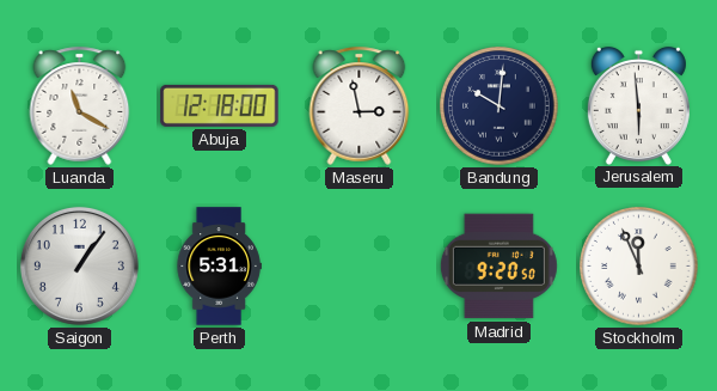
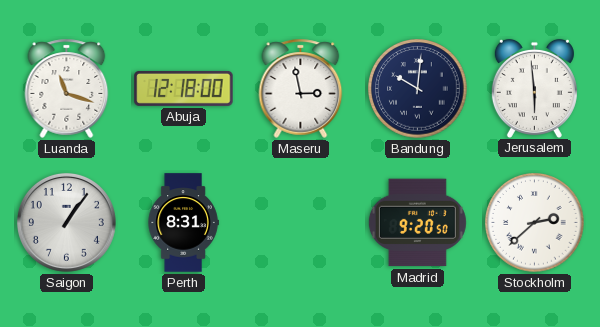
Luanda: 11:20 -> 11:18 (67, 88)
Perth: 5:31 -> 8:31 (183, 223)
Stockholm: 11:56 -> 2:38 (535, 223)
